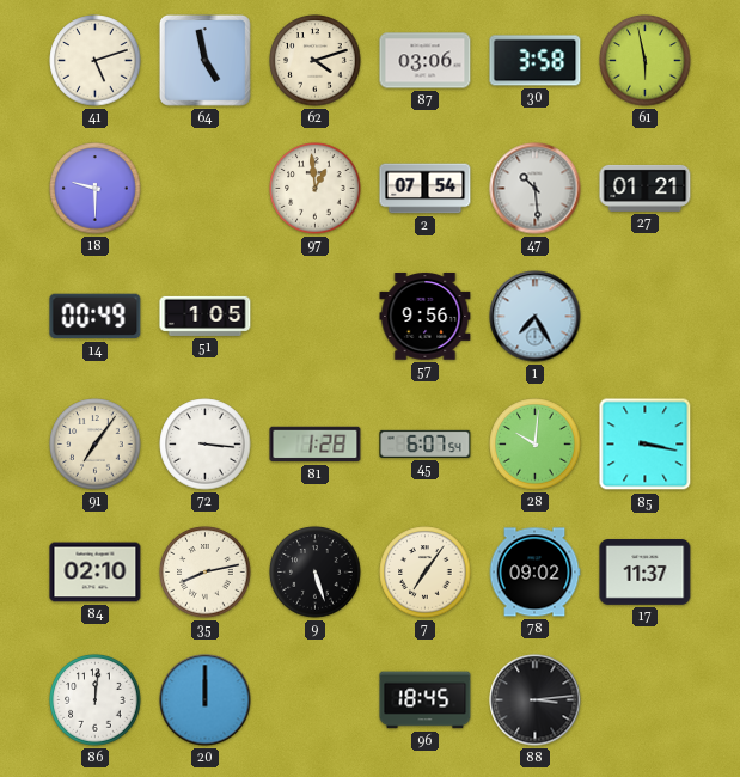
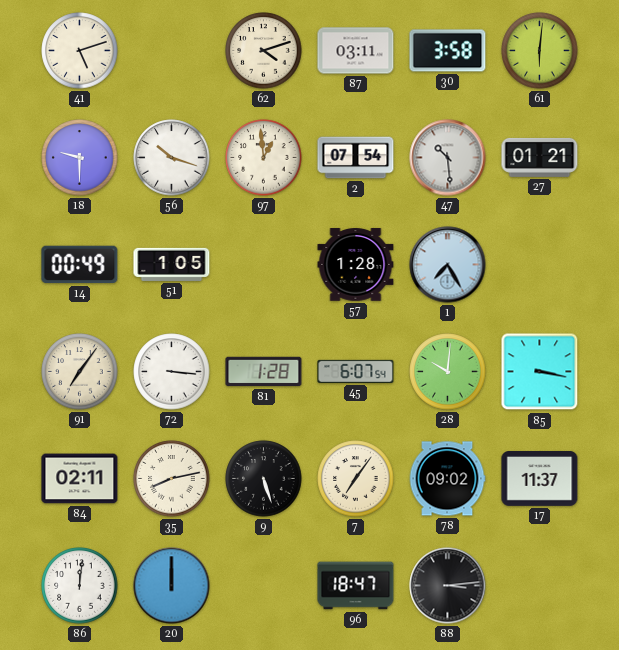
64: 4:58 -> none (204, 60)
87: 03:06 -> 03:11 (356, 51)
61: 5:58 -> 6:01 (540, 51)
56: none -> 10:18 (172, 158)
57: 9:56 -> 1:28 (356, 265)
84: 02:10 -> 02:11 (80, 479)
96: 18:45 -> 18:47 (356, 586)
